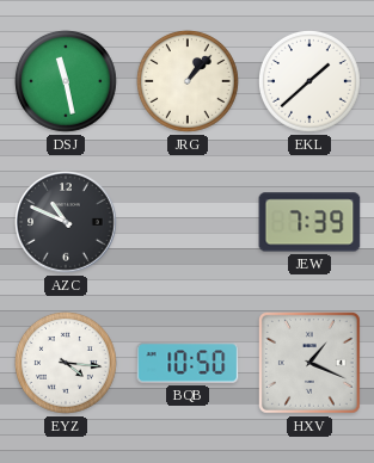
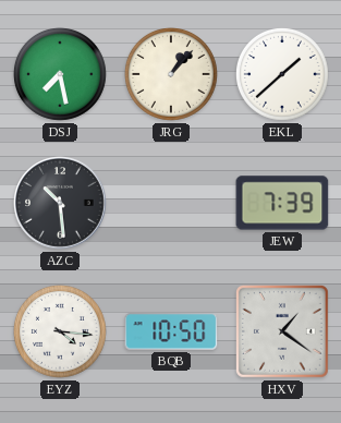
DSJ: 11:28 -> 7:28 (61, 75)
AZC: 10:49 -> 10:29 (60, 203)
HXV: 1:19 -> 1:21 (282, 331)
